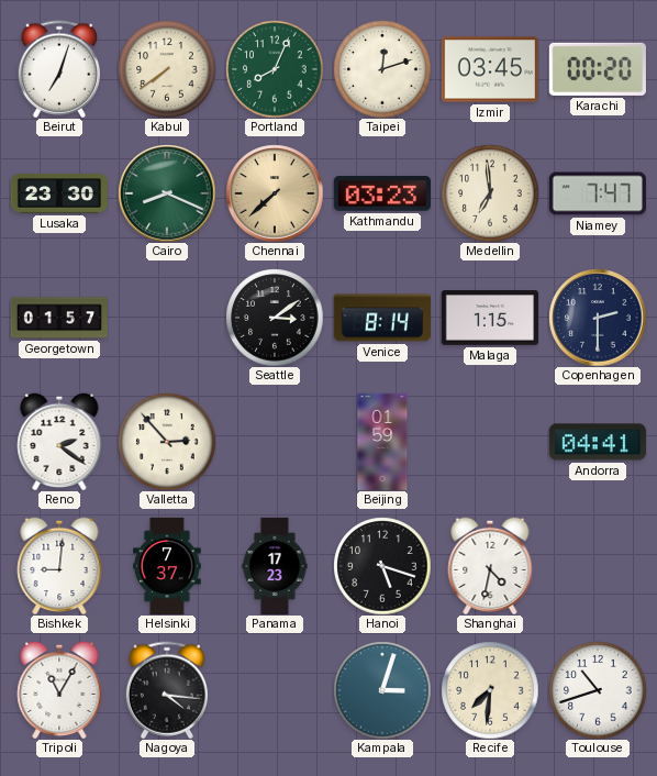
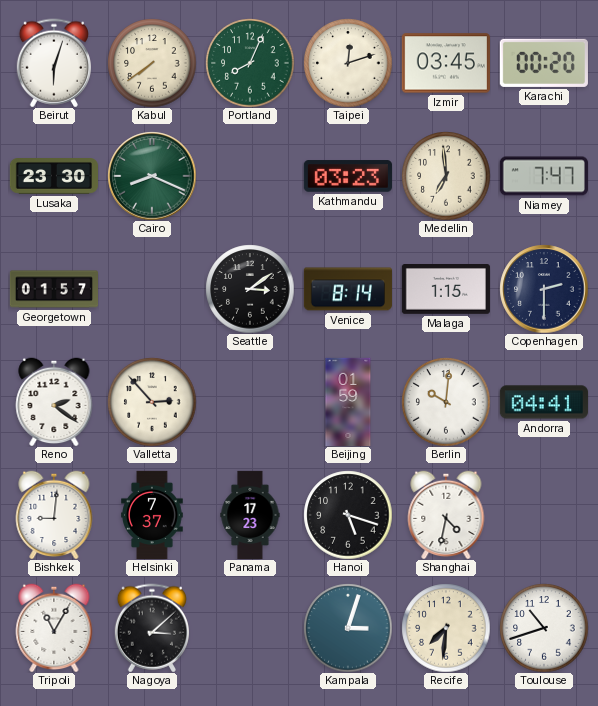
Beirut: 7:03 -> 6:03 (54, 63)
Chennai: 7:38 -> none (275, 193)
Berlin: none -> 10:01 (446, 402)
Nagoya: 4:16 -> 3:08 (152, 628)
